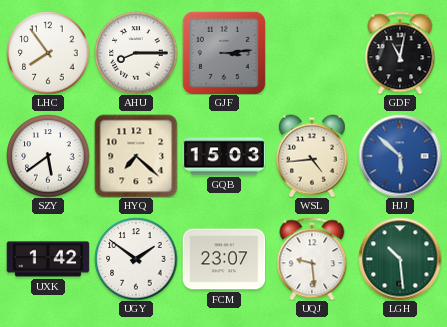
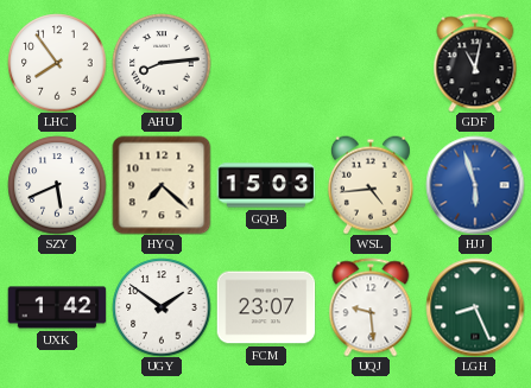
AHU: 8:15 -> 8:14 (162, 63)
GJF: 3:14 -> none (224, 53)
SZY: 5:39 -> 5:41 (57, 185)
HJJ: 5:52 -> 5:57 (475, 185)
LGH: 10:29 -> 8:26 (475, 307)
